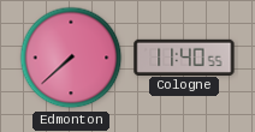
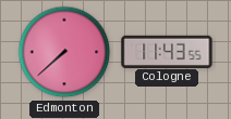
Cologne: 11:40 -> 11:43 (167, 51)
